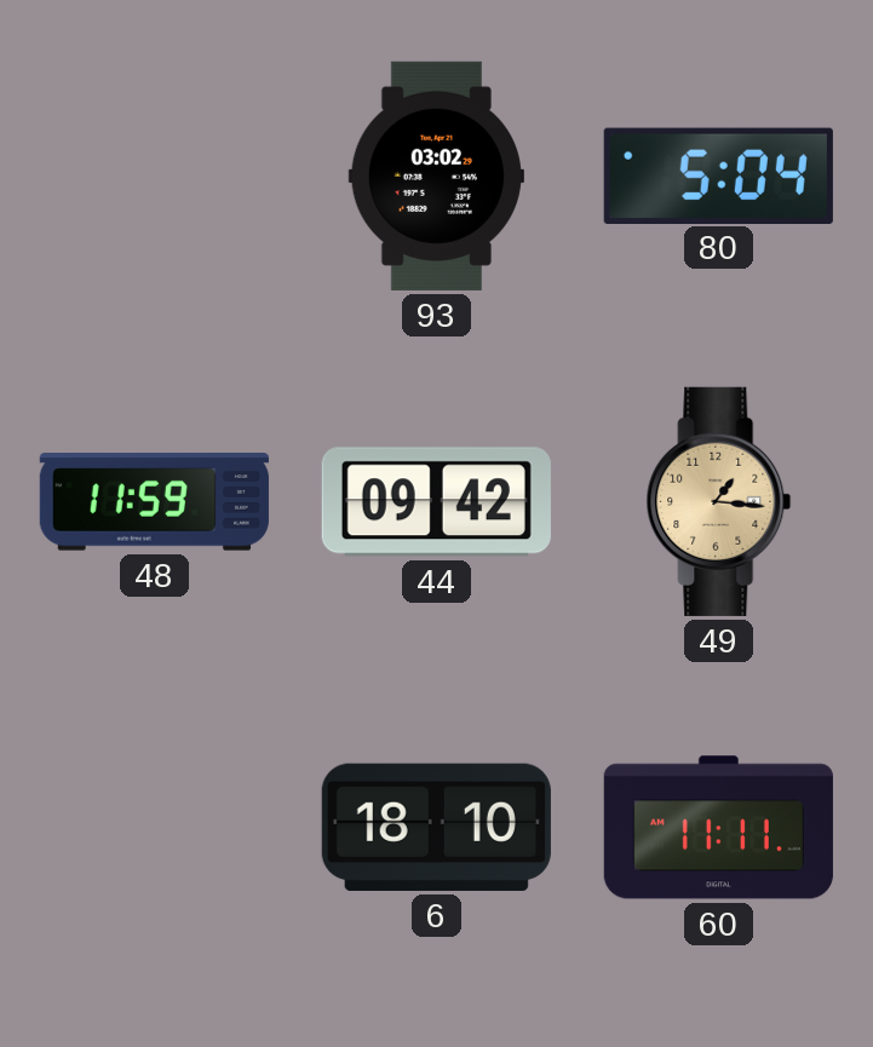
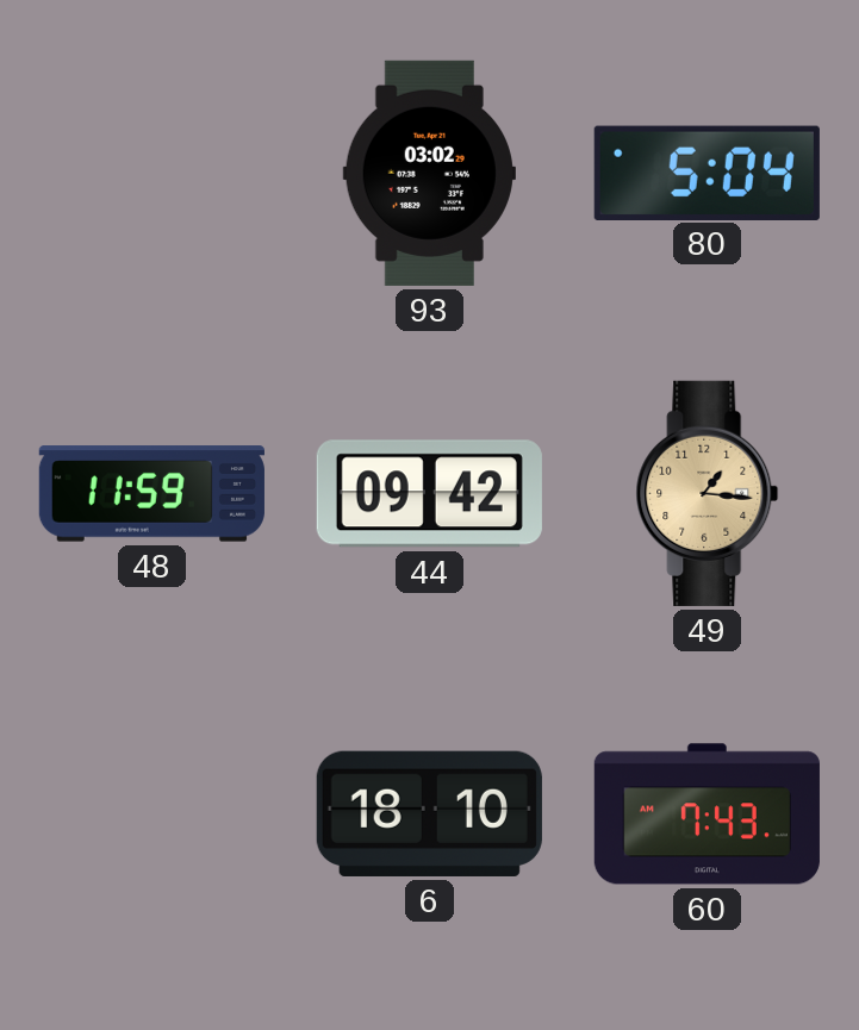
60: 11:11 -> 7:43 (707, 814)
